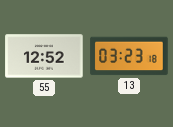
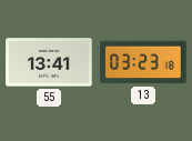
55: 12:52 -> 13:41 (49, 62)
